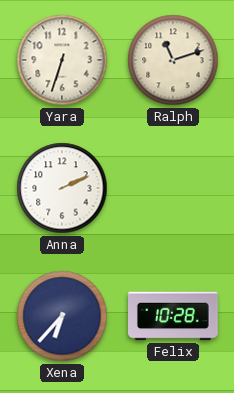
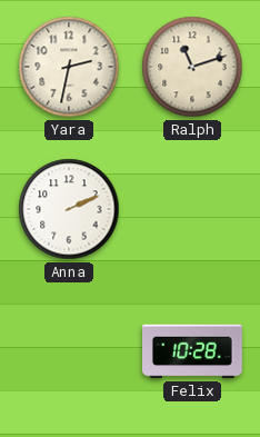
Yara: 6:33 -> 2:32 (69, 67)
Xena: 6:37 -> none (62, 316)
